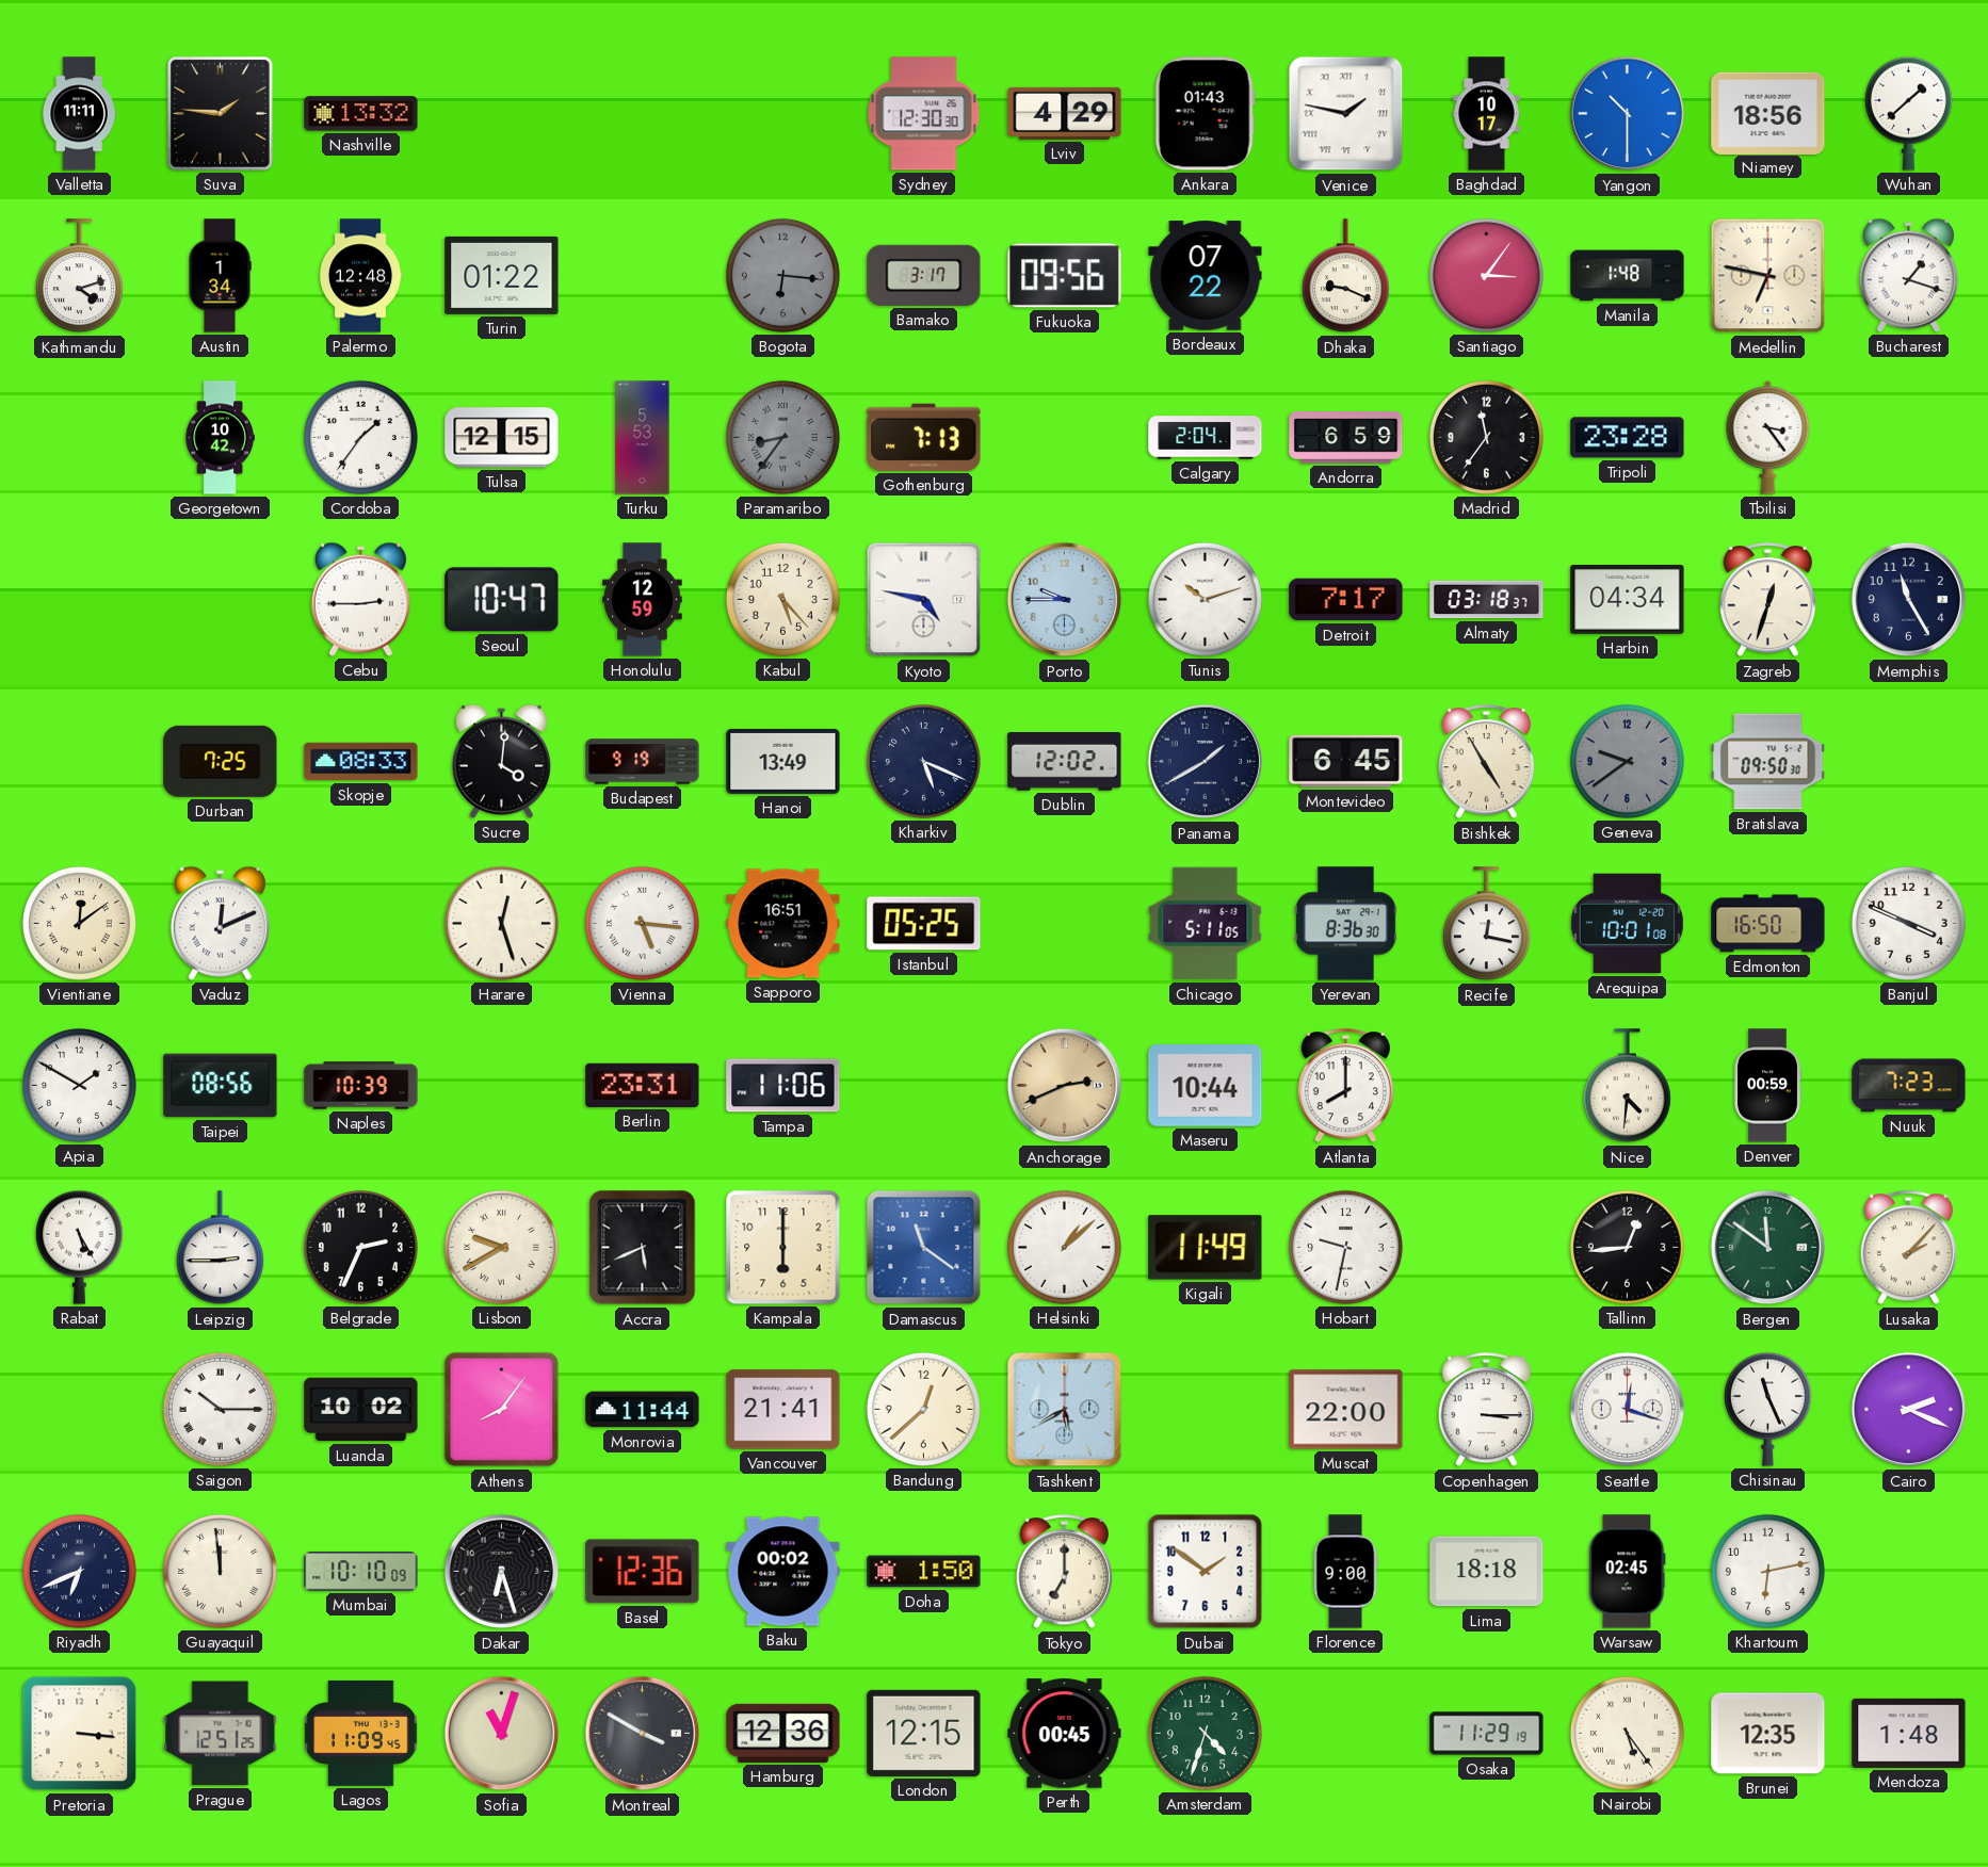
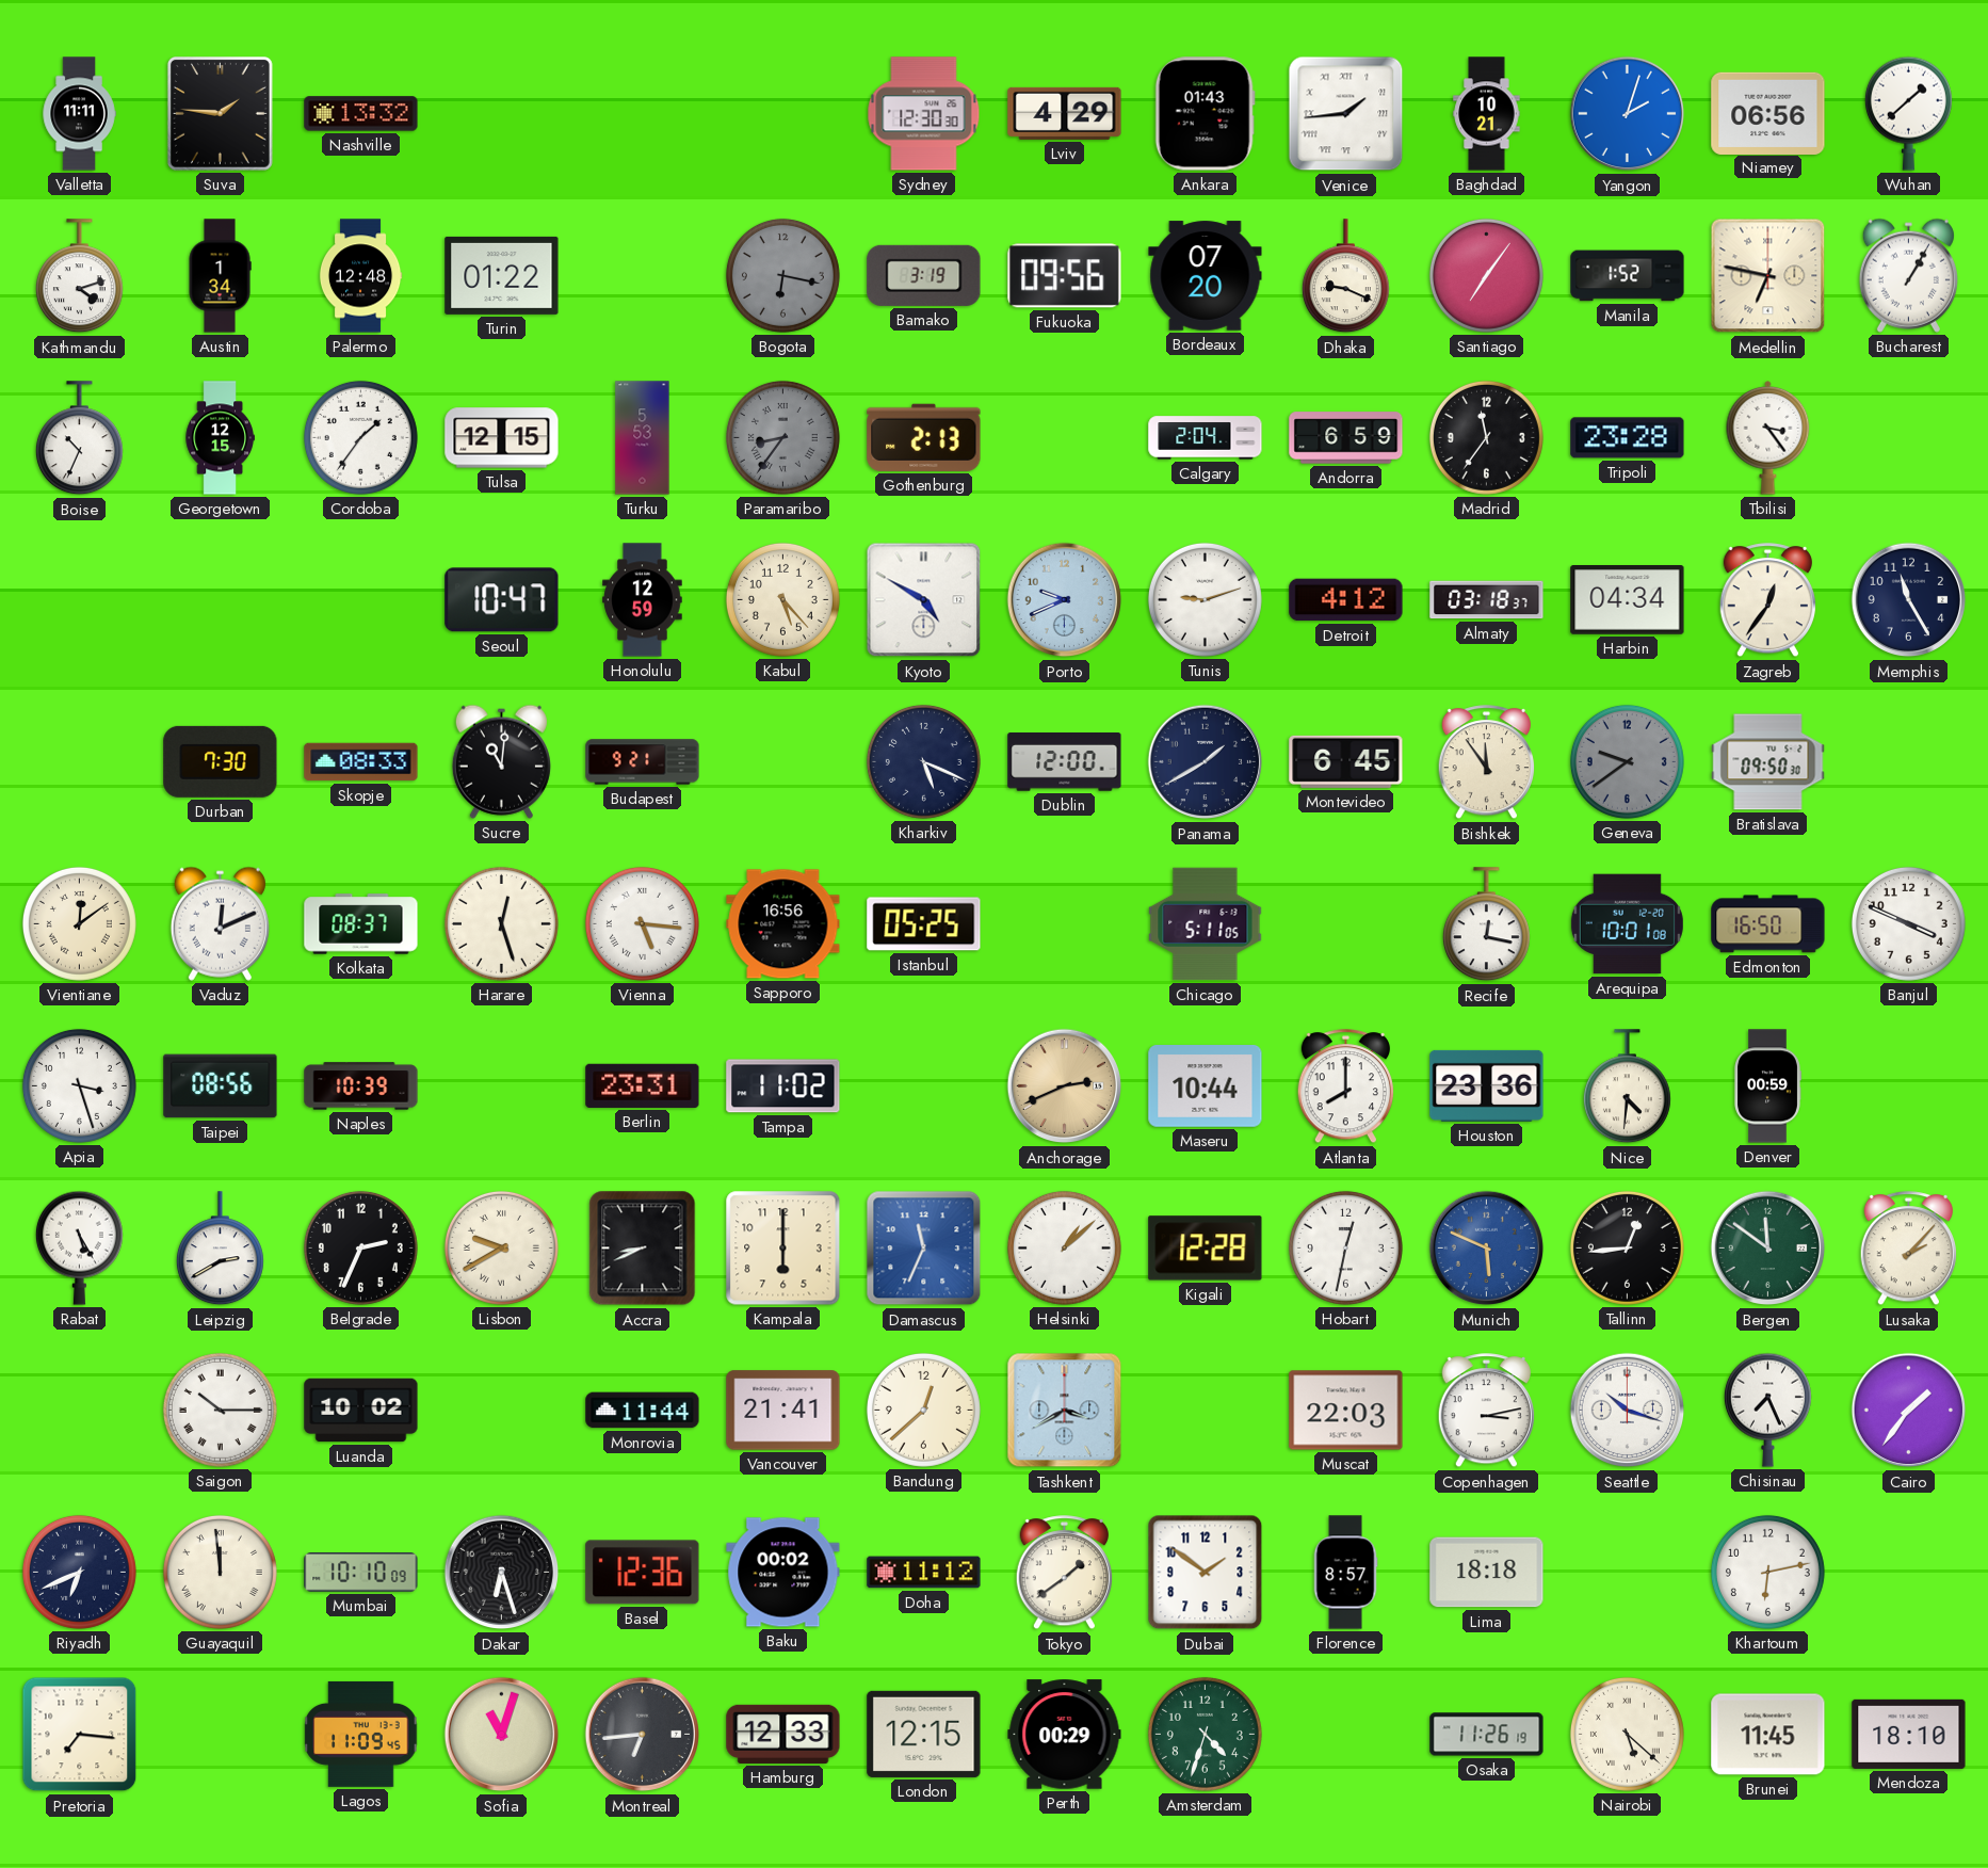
Venice: 1:47 -> 1:44 (1346, 114)
Baghdad: 10:17 -> 10:21 (1487, 114)
Yangon: 10:30 -> 2:03 (1628, 114)
Niamey: 18:56 -> 06:56 (1768, 113)
Bogota: 6:16 -> 6:17 (782, 275)
Bamako: 3:17 -> 3:19 (924, 275)
Bordeaux: 07:22 -> 07:20 (1206, 276)
Santiago: 3:06 -> 7:06 (1486, 275)
Manila: 1:48 -> 1:52 (1628, 276)
Bucharest: 1:18 -> 1:05 (1908, 275)
Boise: none -> 10:34 (79, 438)
Georgetown: 10:42 -> 12:15 (220, 438)
Gothenburg: 7:13 -> 2:13 (924, 437)
Cebu: 2:45 -> none (360, 599)
Kyoto: 4:47 -> 4:50 (924, 600)
Porto: 9:45 -> 9:41 (1065, 600)
Tunis: 10:12 -> 9:12 (1205, 599)
Detroit: 7:17 -> 4:12 (1346, 600)
Zagreb: 12:33 -> 12:36 (1767, 600)
Durban: 7:25 -> 7:30 (221, 761)
Sucre: 4:01 -> 11:01 (501, 761)
Budapest: 9:19 -> 9:21 (643, 762)
Hanoi: 13:49 -> none (783, 761)
Dublin: 12:02 -> 12:00 (1065, 762)
Bishkek: 4:55 -> 11:54 (1486, 762)
Kolkata: none -> 08:37 (361, 924)
Sapporo: 16:51 -> 16:56 (783, 924)
Yerevan: 8:36 -> none (1346, 924)
Apia: 1:50 -> 3:27 (79, 1085)
Tampa: 11:06 -> 11:02 (783, 1086)
Houston: none -> 23:36 (1487, 1085)
Nuuk: 7:23 -> none (1909, 1086)
Leipzig: 2:45 -> 2:40 (220, 1249)
Accra: 5:41 -> 8:41 (643, 1249)
Damascus: 11:21 -> 11:34 (924, 1249)
Kigali: 11:49 -> 12:28 (1206, 1249)
Hobart: 9:32 -> 12:32 (1345, 1247)
Munich: none -> 5:49 (1487, 1249)
Athens: 8:06 -> none (502, 1410)
Tashkent: 5:40 -> 3:40 (1065, 1411)
Muscat: 22:00 -> 22:03 (1346, 1411)
Copenhagen: 3:15 -> 3:13 (1486, 1411)
Seattle: 12:18 -> 10:18 (1628, 1411)
Chisinau: 11:26 -> 7:26 (1767, 1410)
Cairo: 2:19 -> 1:36 (1909, 1411)
Doha: 1:50 -> 11:12 (924, 1573)
Tokyo: 7:00 -> 1:39 (1064, 1573)
Florence: 9:00 -> 8:57 (1345, 1573)
Warsaw: 02:45 -> none (1628, 1572)
Pretoria: 3:16 -> 7:16 (80, 1735)
Prague: 12:51 -> none (221, 1734)
Montreal: 3:50 -> 6:44 (643, 1735)
Hamburg: 12:36 -> 12:33 (783, 1734)
Perth: 00:45 -> 00:29 (1065, 1735)
Osaka: 11:29 -> 11:26 (1487, 1735)
Nairobi: 5:24 -> 5:22 (1627, 1734)
Brunei: 12:35 -> 11:45 (1768, 1735)
Mendoza: 1:48 -> 18:10 (1909, 1734)
